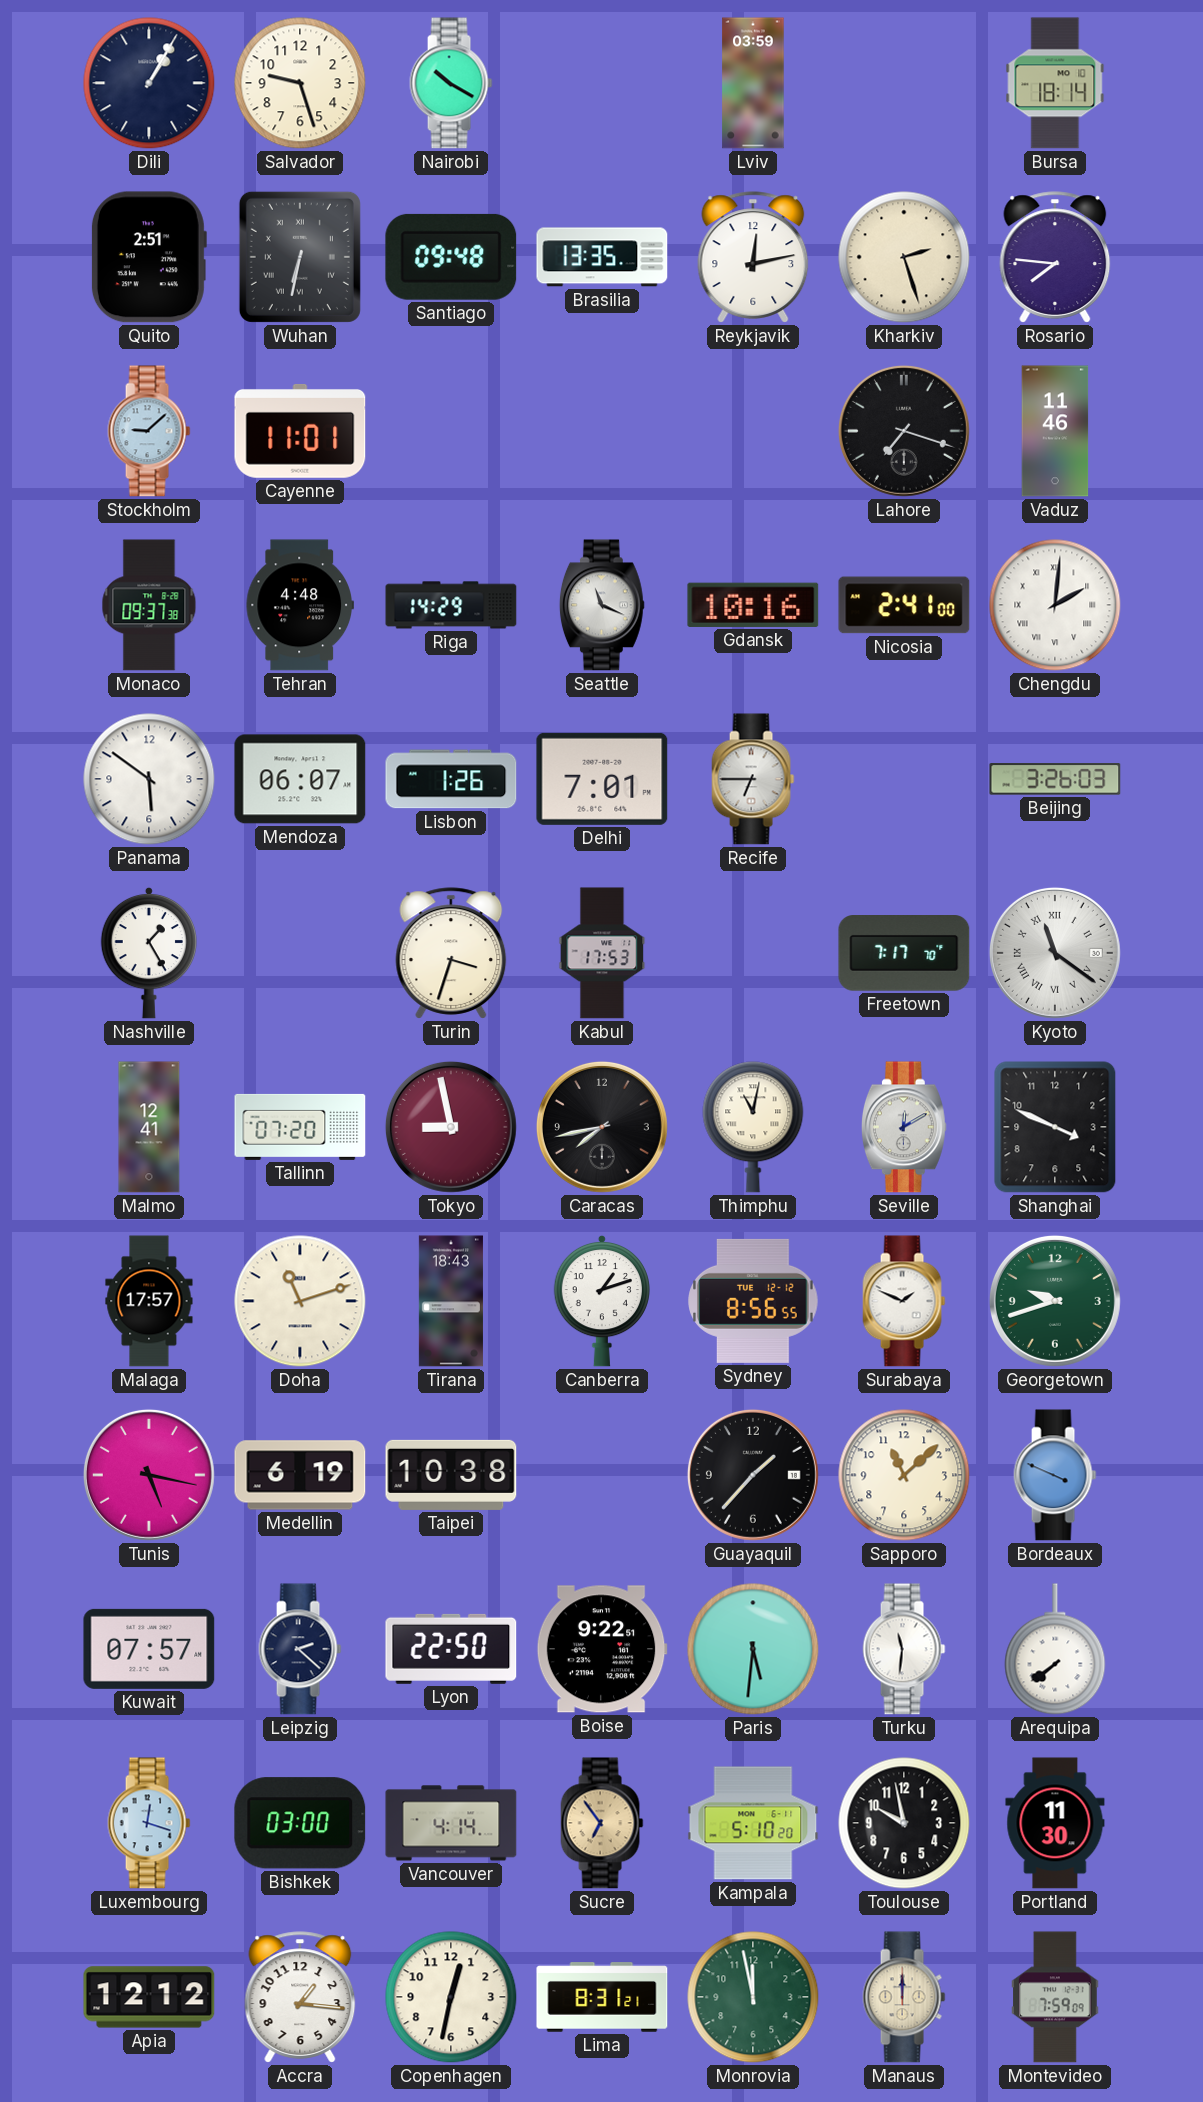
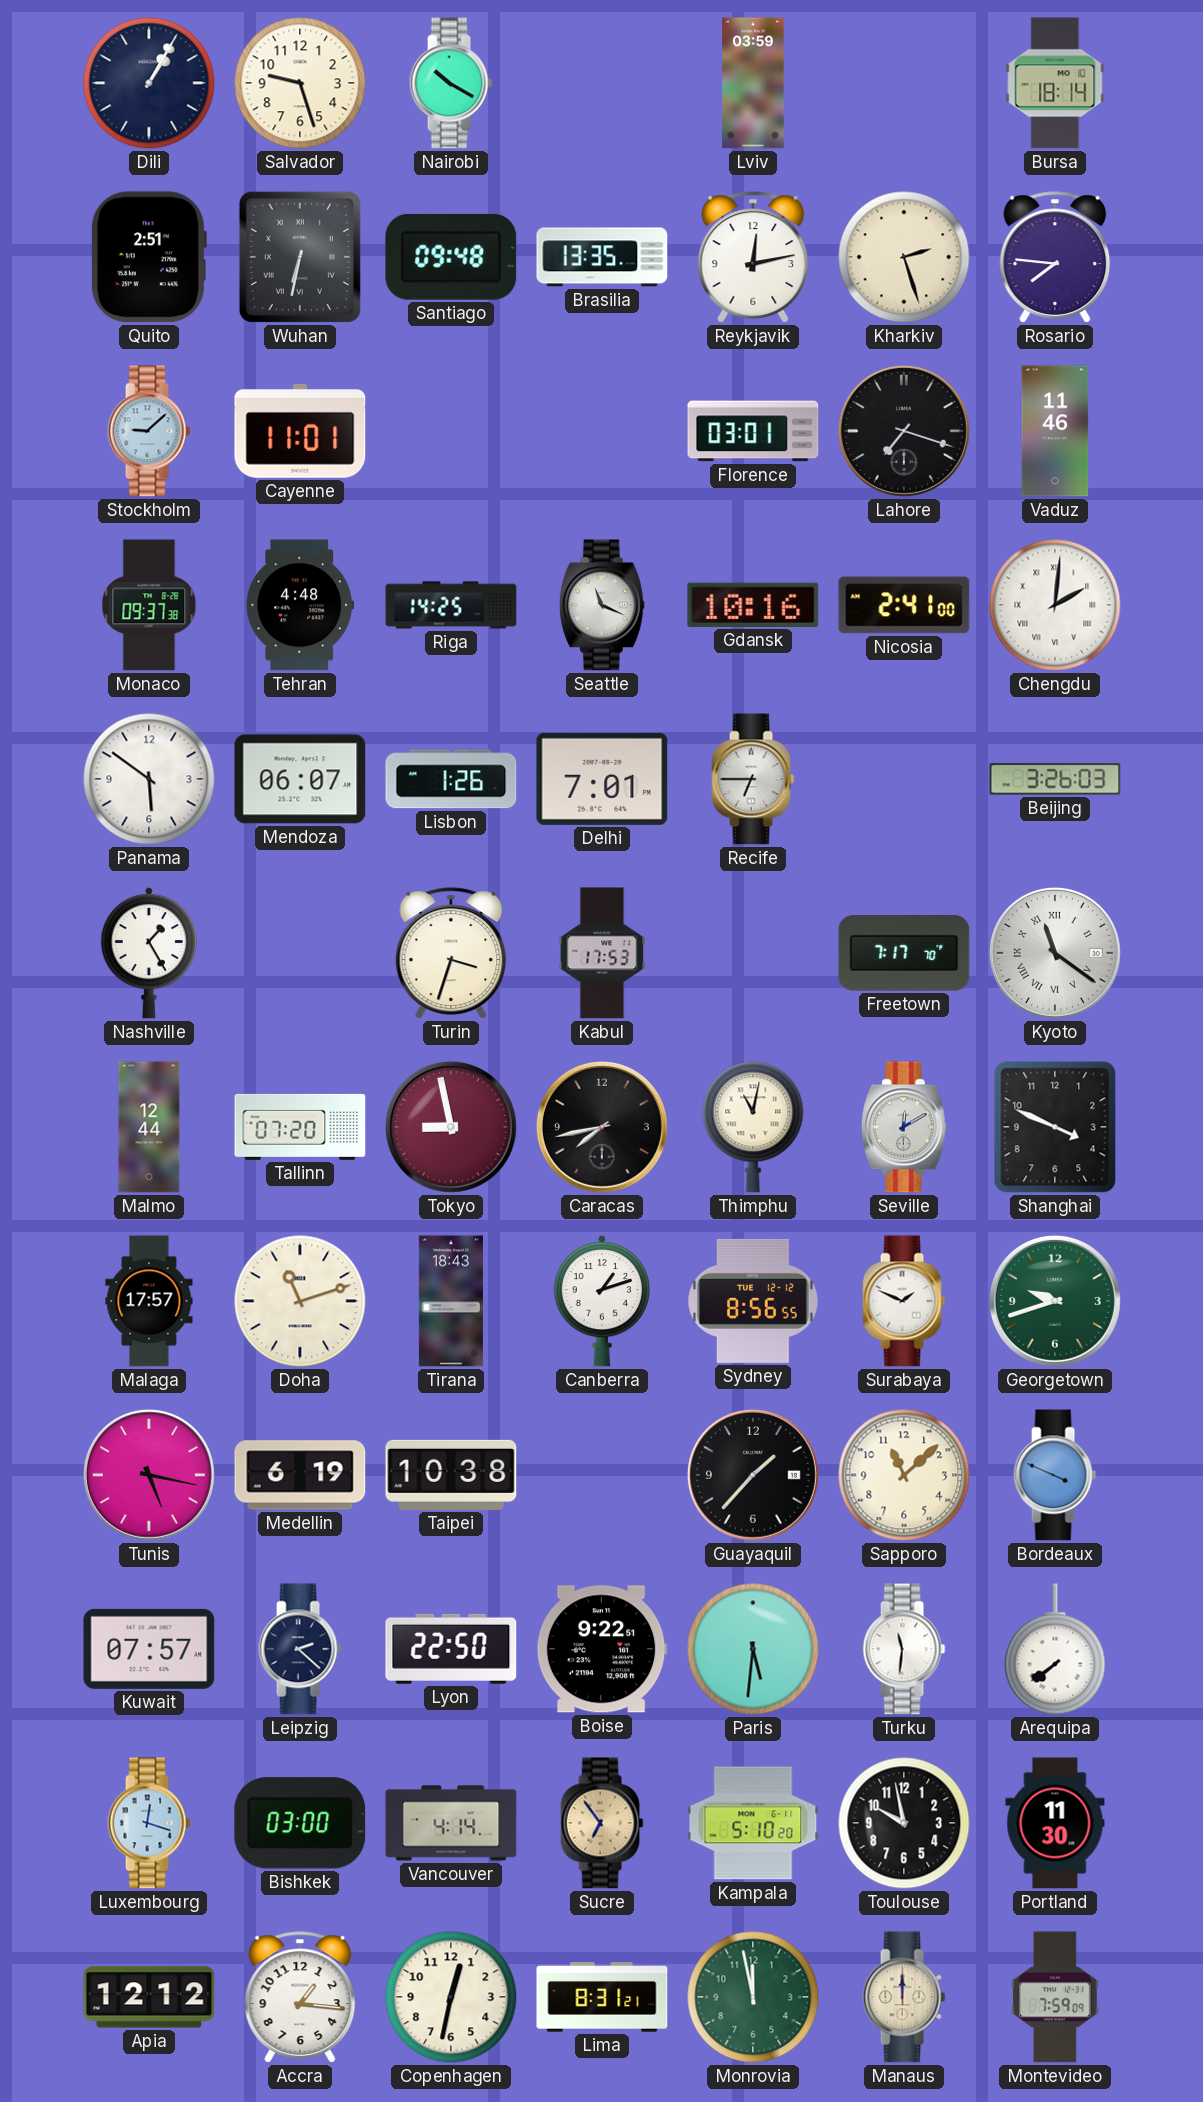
Florence: none -> 03:01 (753, 431)
Riga: 14:29 -> 14:25 (451, 605)
Malmo: 12:41 -> 12:44 (149, 1127)
